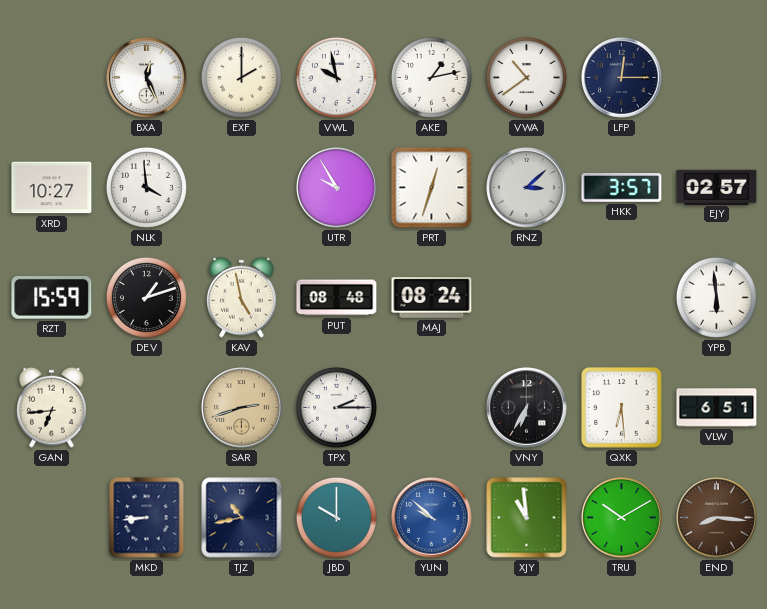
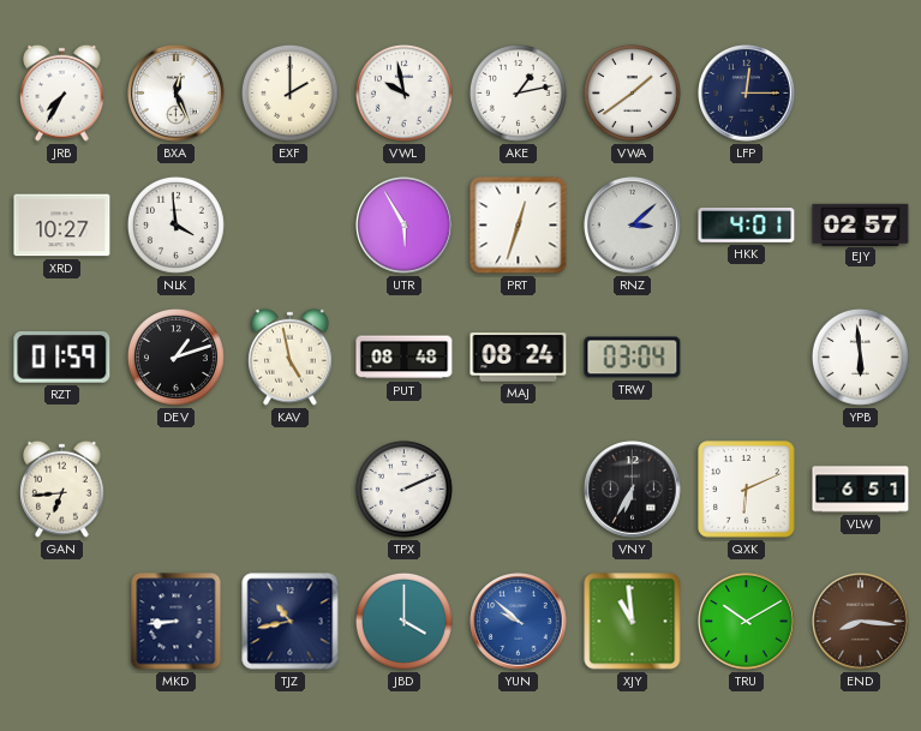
JRB: none -> 7:35 (62, 92)
VWA: 10:39 -> 1:39 (632, 92)
UTR: 9:55 -> 5:55 (405, 226)
HKK: 3:57 -> 4:01 (747, 226)
RZT: 15:59 -> 01:59 (62, 358)
TRW: none -> 03:04 (633, 358)
SAR: 2:42 -> none (242, 408)
TPX: 2:15 -> 2:11 (403, 489)
QXK: 6:29 -> 6:11 (747, 490)
JBD: 10:00 -> 4:00 (403, 621)
